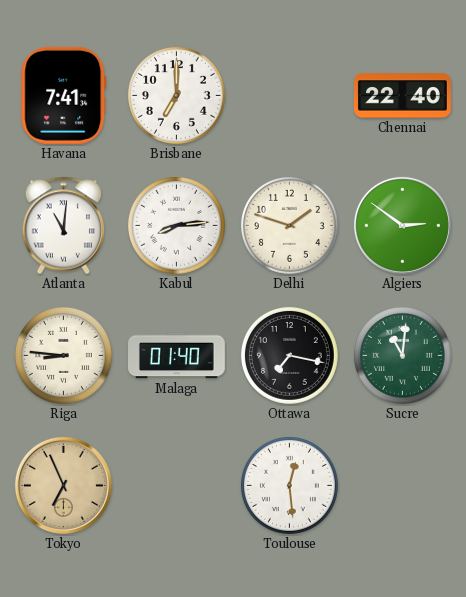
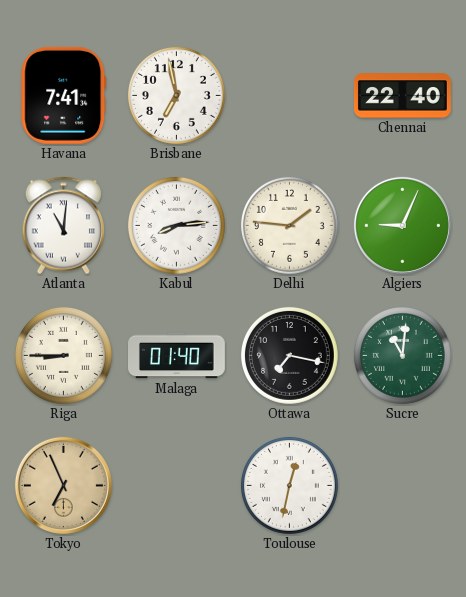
Brisbane: 7:00 -> 6:58 (176, 95)
Delhi: 1:48 -> 1:46 (289, 225)
Algiers: 2:51 -> 9:04 (402, 225)
Riga: 8:46 -> 8:45 (63, 355)
Toulouse: 12:29 -> 12:32 (289, 485)
